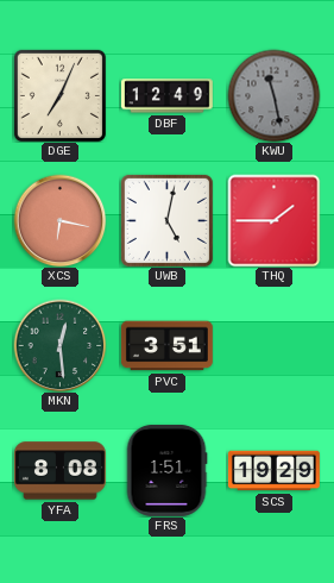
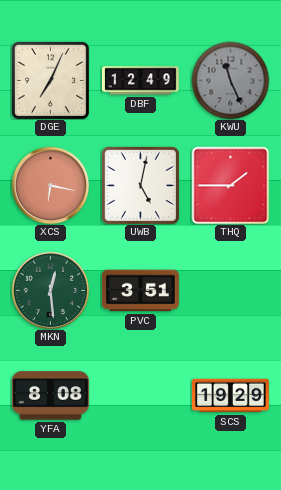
KWU: 11:28 -> 11:26 (230, 80)
FRS: 1:51 -> none (166, 470)
